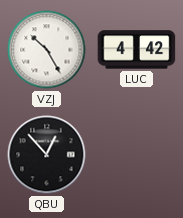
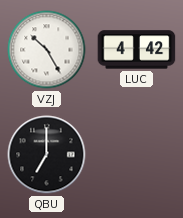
QBU: 12:53 -> 7:00 (47, 155)
